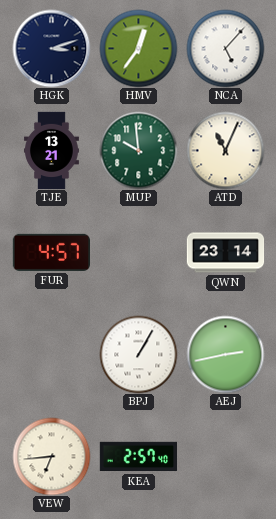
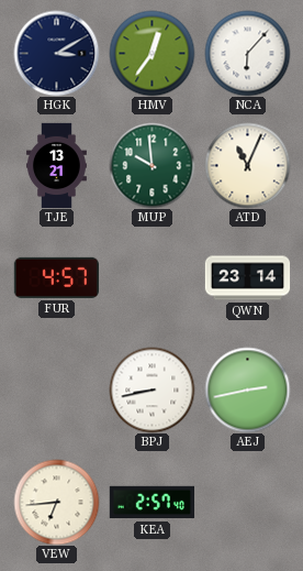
HGK: 3:12 -> 3:10 (56, 53)
NCA: 5:07 -> 6:07 (247, 53)
BPJ: 1:05 -> 8:43 (151, 389)
